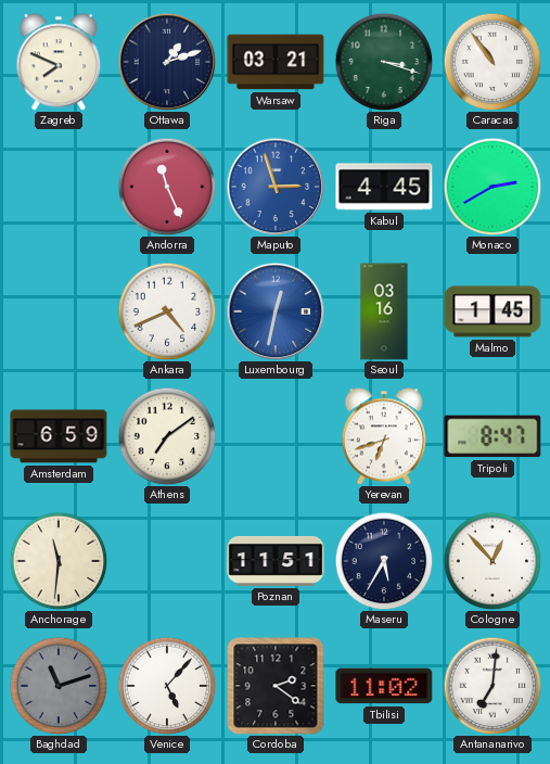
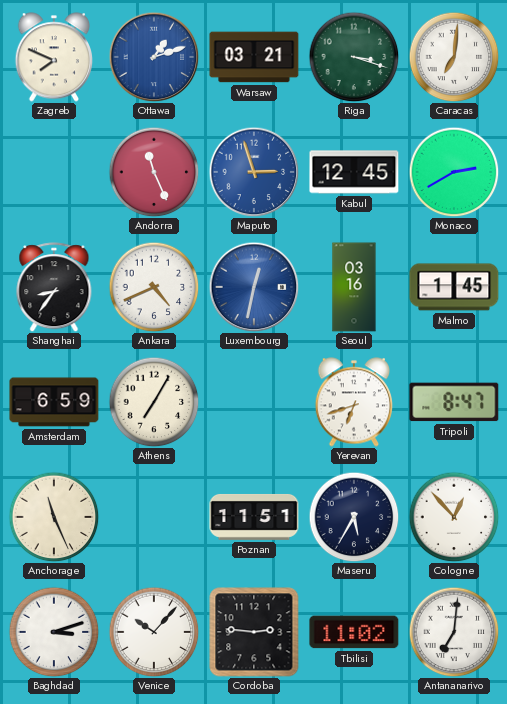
Ottawa dial: navy -> blue (154, 57)
Caracas: 10:54 -> 7:01 (454, 57)
Kabul: 4:45 -> 12:45 (354, 172)
Shanghai: none -> 8:36 (54, 287)
Athens: 7:09 -> 7:05 (154, 402)
Anchorage: 11:31 -> 11:26 (54, 517)
Baghdad: 11:12 -> 3:12 (54, 632)
Baghdad dial: grey -> white (54, 632)
Venice: 5:07 -> 10:07 (154, 632)
Cordoba: 2:21 -> 2:46 (254, 632)
